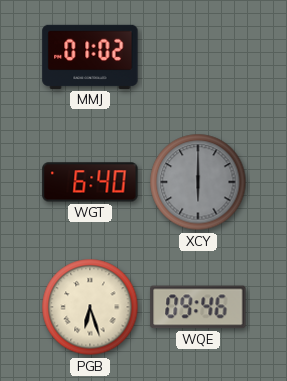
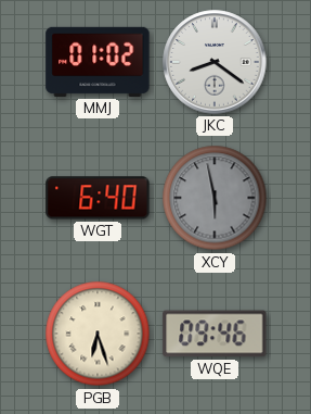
JKC: none -> 8:21 (215, 62)
XCY: 6:00 -> 5:58 (215, 198)
